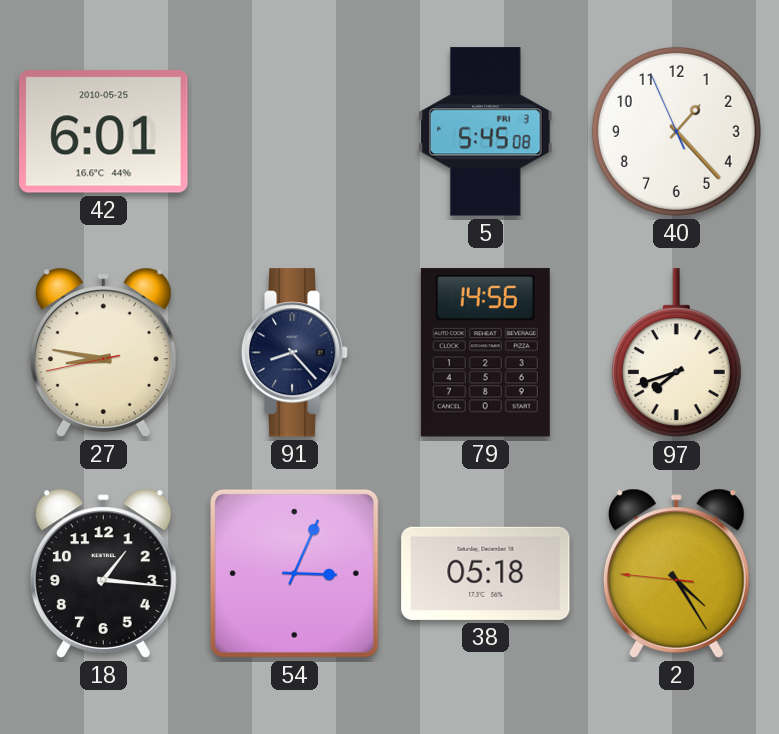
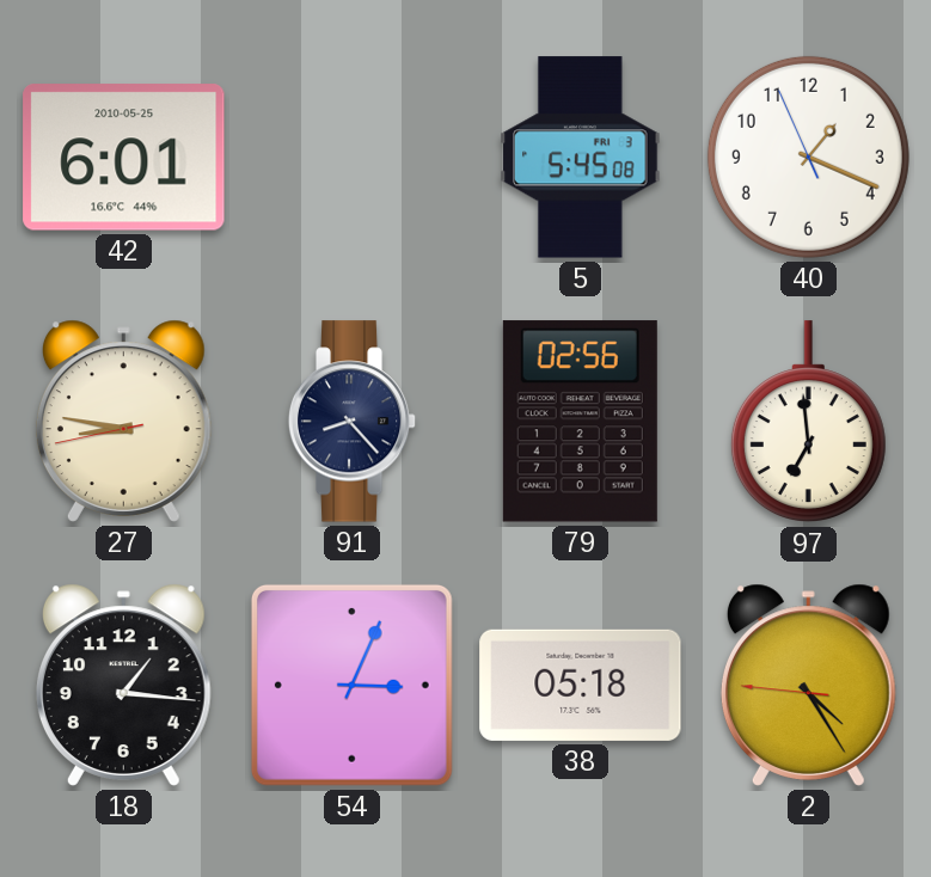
40: 1:22 -> 1:18 (808, 157)
79: 14:56 -> 02:56 (580, 422)
97: 7:42 -> 6:59 (808, 422)
